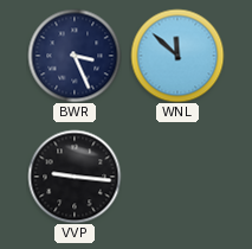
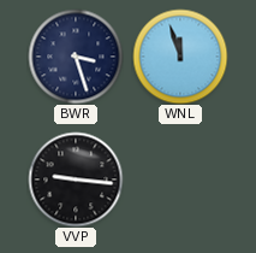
BWR: 3:26 -> 3:27 (76, 57)
WNL: 11:52 -> 11:57 (180, 57)
